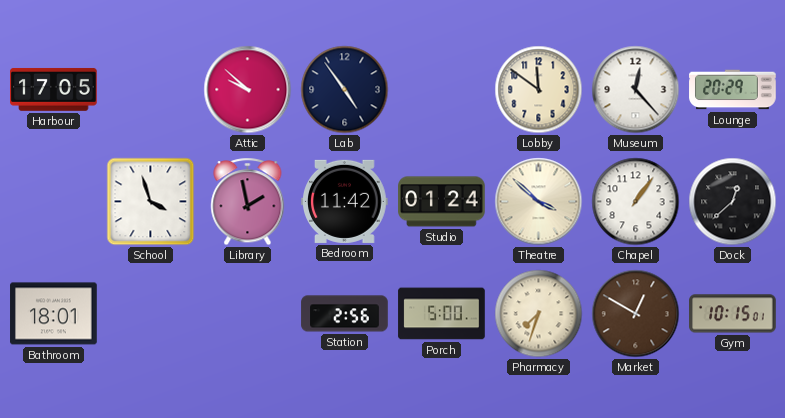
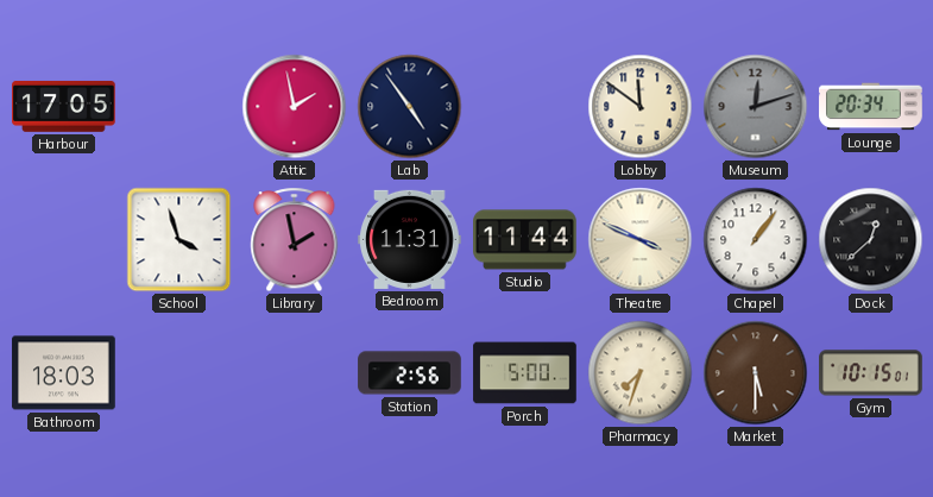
Attic: 9:52 -> 1:58 (295, 107)
Museum: 12:23 -> 12:12 (756, 107)
Museum dial: white -> grey (756, 107)
Lounge: 20:29 -> 20:34 (871, 107)
Bedroom: 11:42 -> 11:31 (410, 239)
Studio: 01:24 -> 11:44 (525, 240)
Theatre: 3:52 -> 3:49 (641, 240)
Bathroom: 18:01 -> 18:03 (64, 373)
Market: 12:50 -> 5:30 (756, 373)
